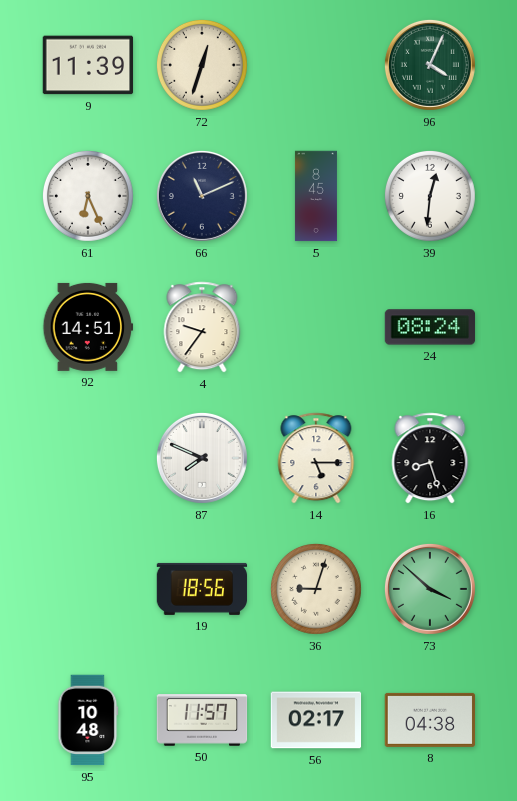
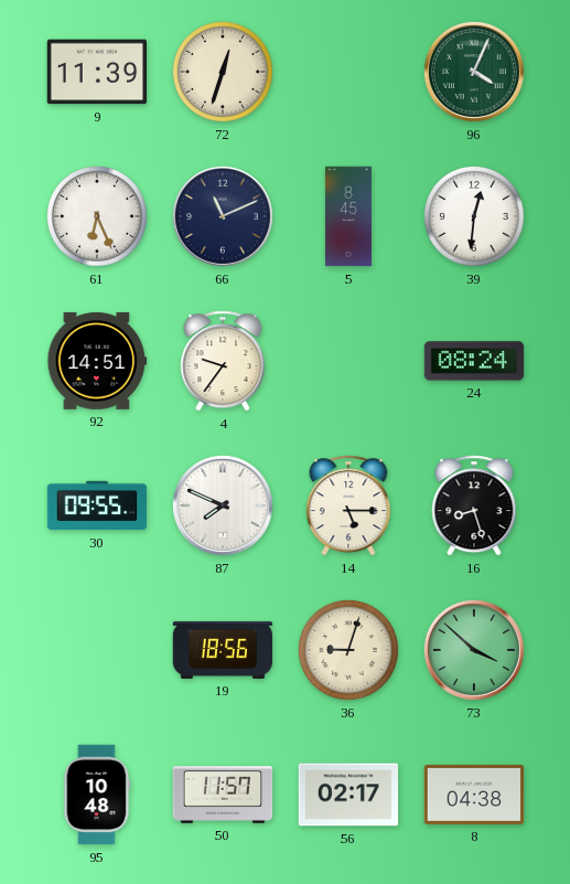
30: none -> 09:55 (97, 505)
